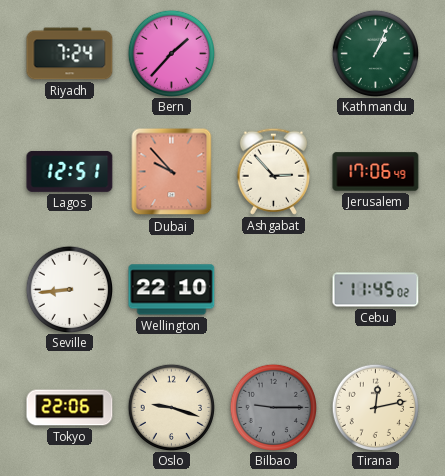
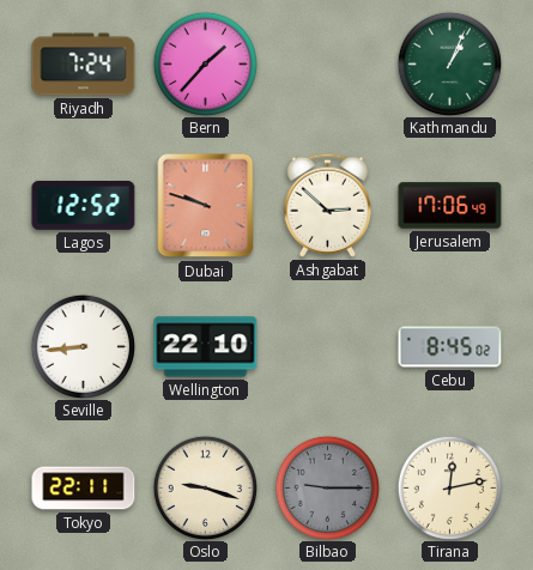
Lagos: 12:51 -> 12:52 (84, 205)
Dubai: 9:53 -> 9:48 (206, 206)
Ashgabat: 2:53 -> 2:52 (327, 205)
Cebu: 11:45 -> 8:45 (450, 347)
Tokyo: 22:06 -> 22:11 (84, 489)
